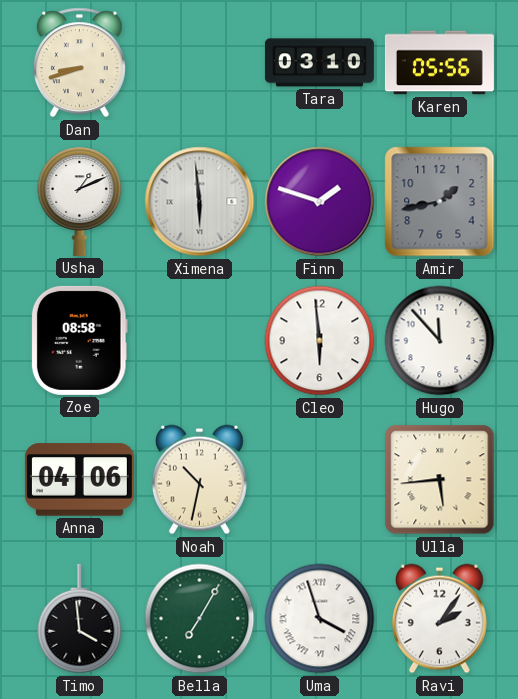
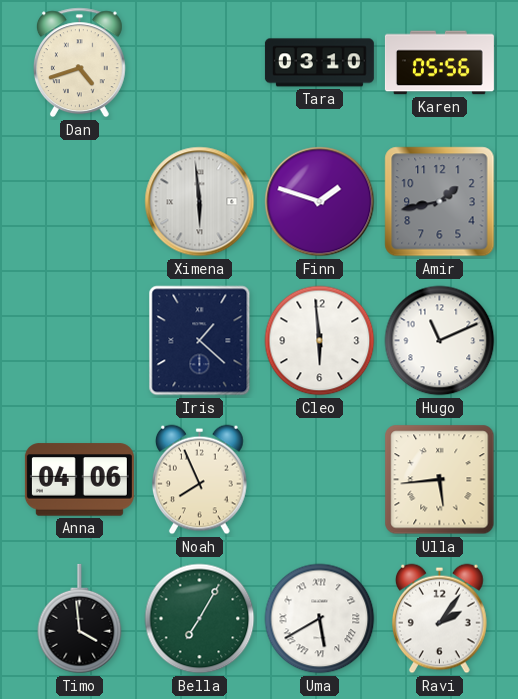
Dan: 8:42 -> 4:42 (79, 63)
Usha: 1:11 -> none (80, 201)
Zoe: 08:58 -> none (79, 340)
Iris: none -> 1:22 (200, 341)
Hugo: 11:53 -> 11:11 (440, 341)
Noah: 10:32 -> 7:56 (200, 480)
Uma: 3:57 -> 5:40 (320, 619)
